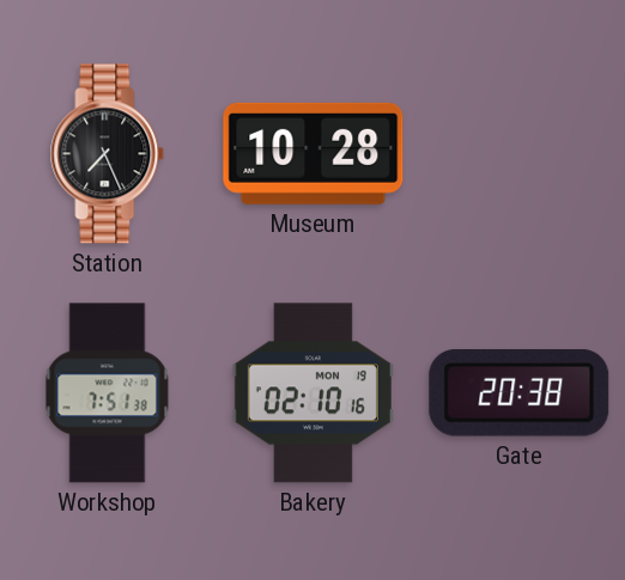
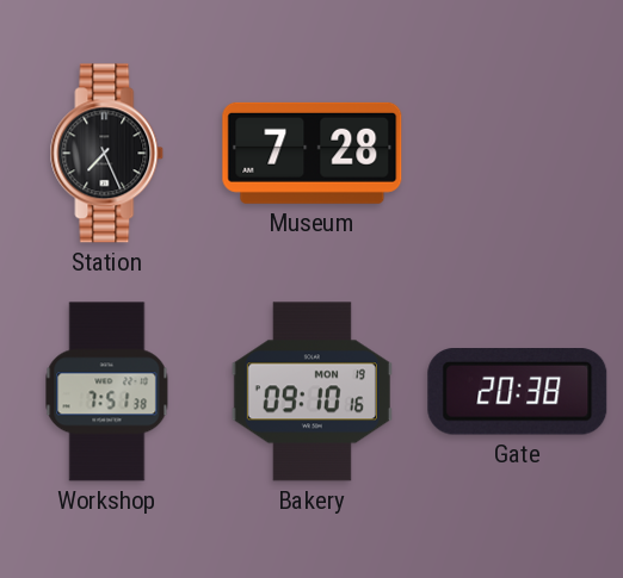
Museum: 10:28 -> 7:28 (313, 153)
Bakery: 02:10 -> 09:10 (311, 392)
